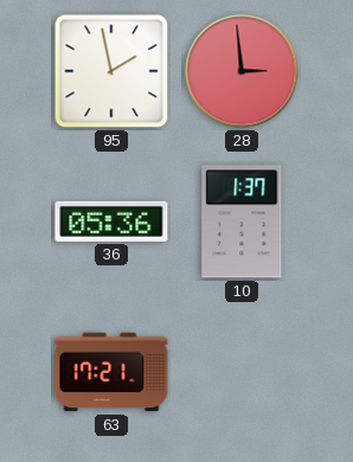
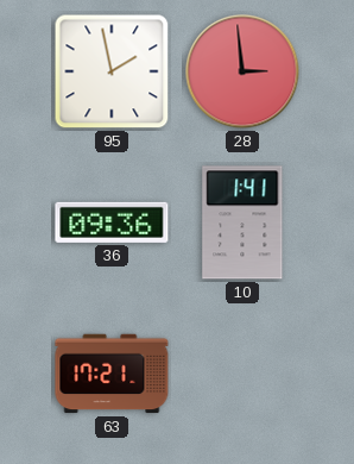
36: 05:36 -> 09:36 (112, 222)
10: 1:37 -> 1:41 (242, 222)
